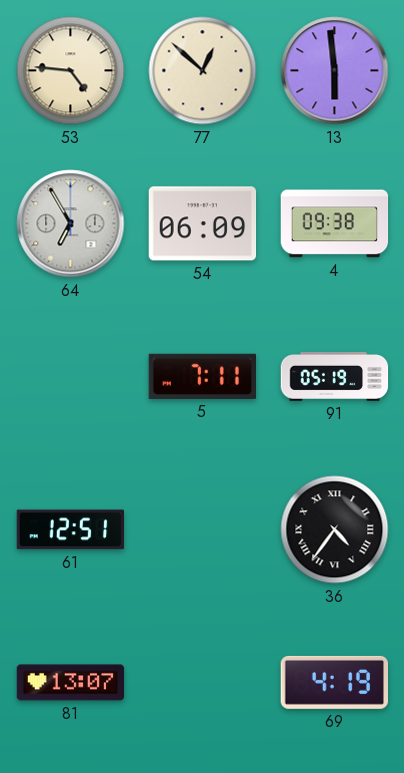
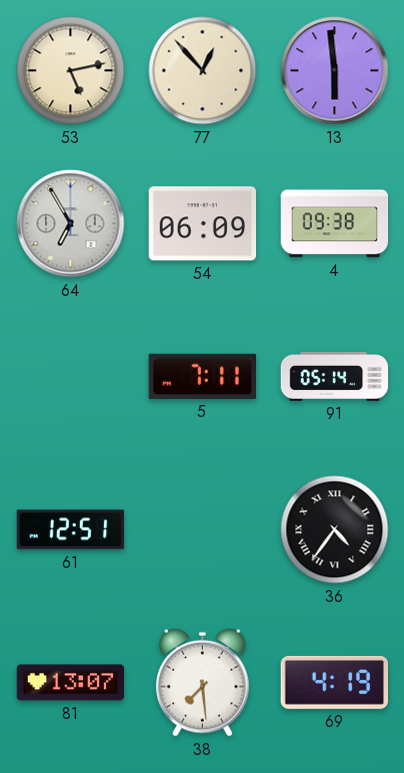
53: 4:46 -> 5:13 (71, 71)
77: 12:52 -> 12:53 (203, 71)
91: 05:19 -> 05:14 (335, 376)
38: none -> 7:29 (203, 682)
